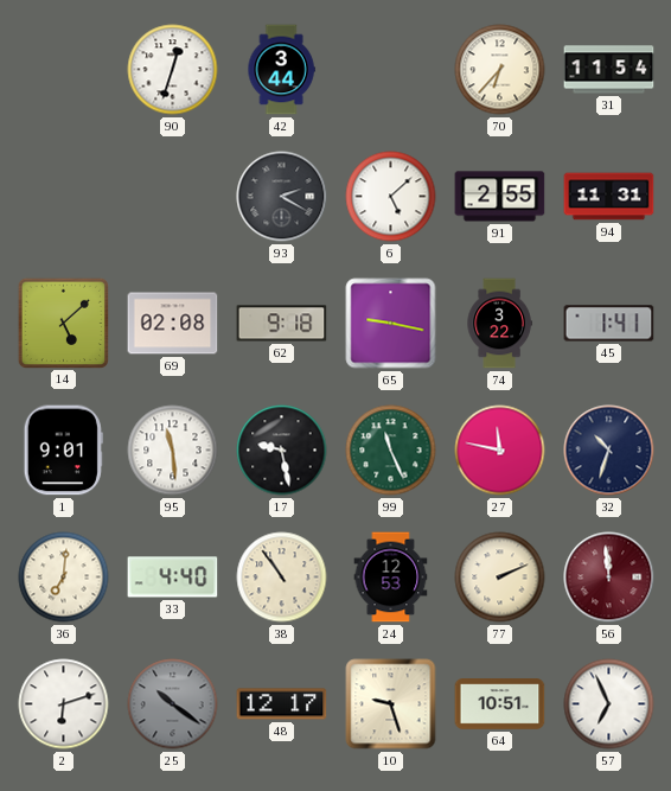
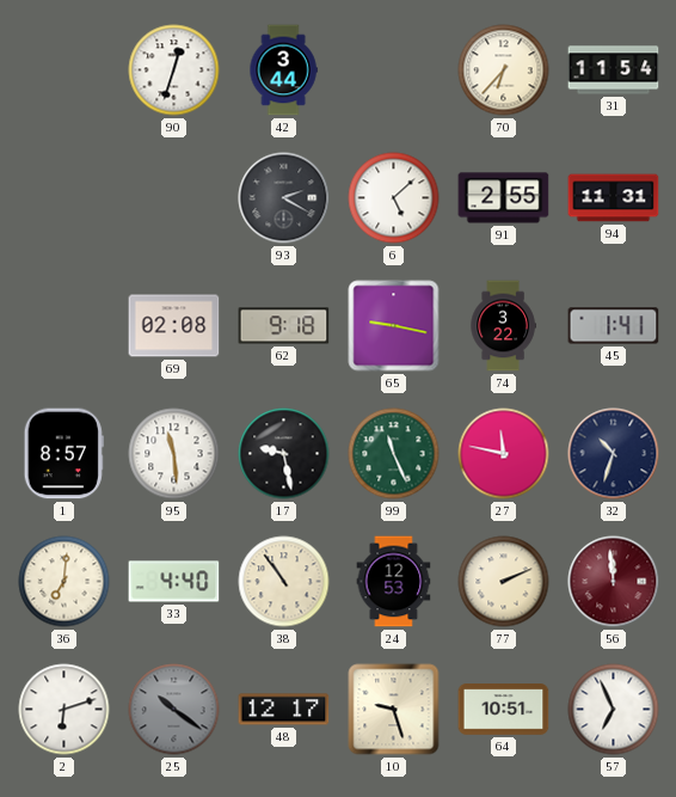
14: 5:08 -> none (63, 323)
1: 9:01 -> 8:57 (63, 454)
